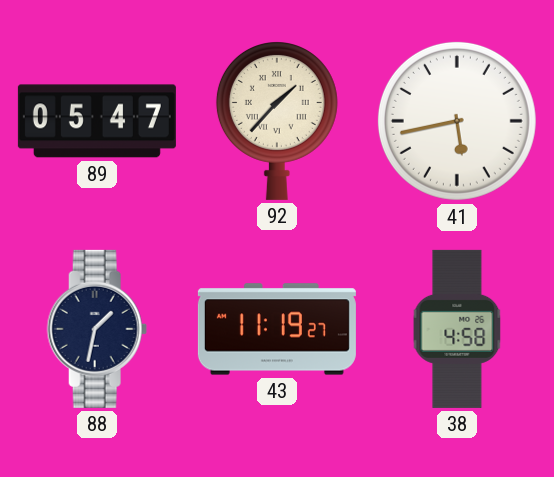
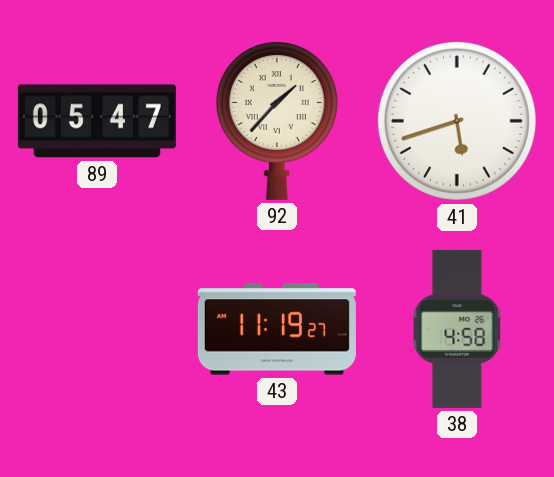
41: 5:43 -> 5:42 (457, 121)
88: 1:32 -> none (97, 329)
